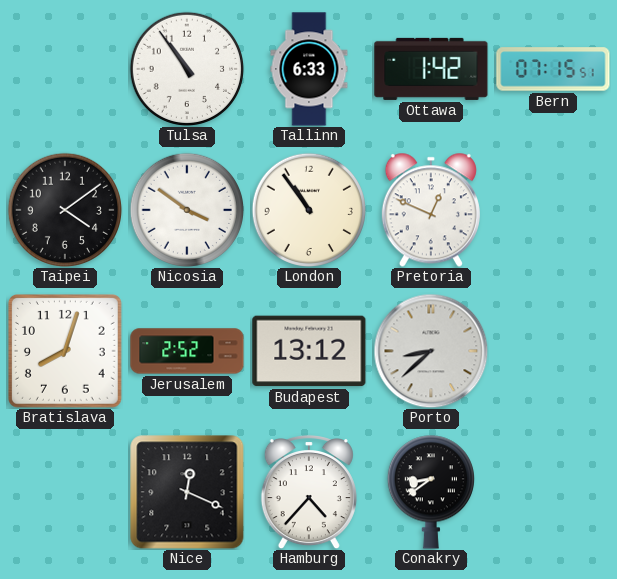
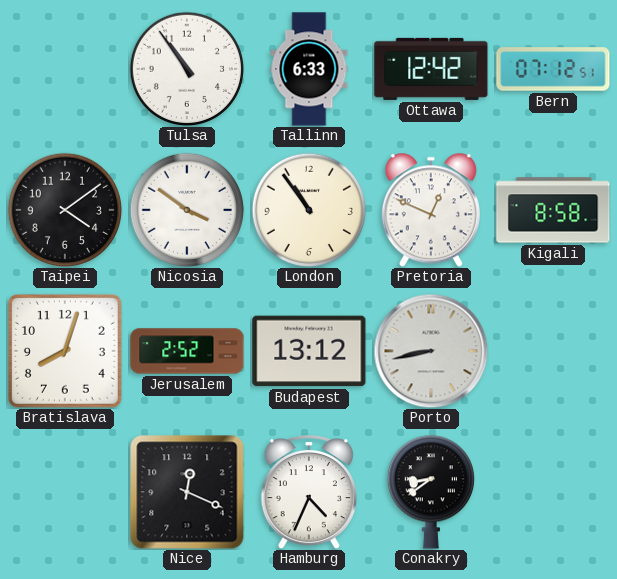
Ottawa: 1:42 -> 12:42 (431, 69)
Bern: 07:15 -> 07:12 (553, 69)
Kigali: none -> 8:58 (553, 210)
Porto: 8:38 -> 8:43 (431, 351)
Hamburg: 4:37 -> 4:34 (309, 493)
